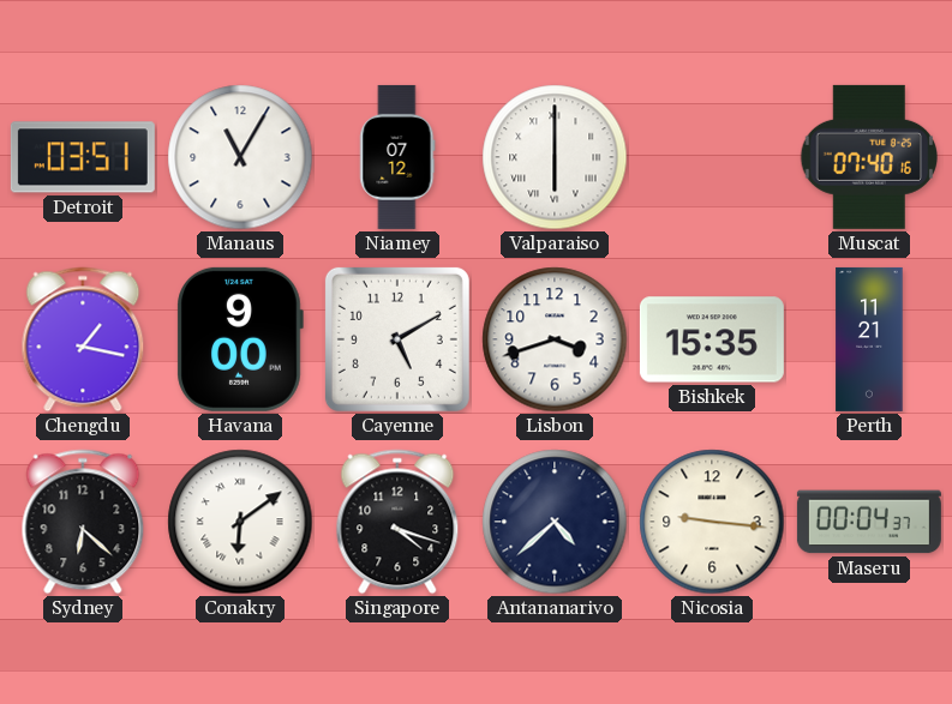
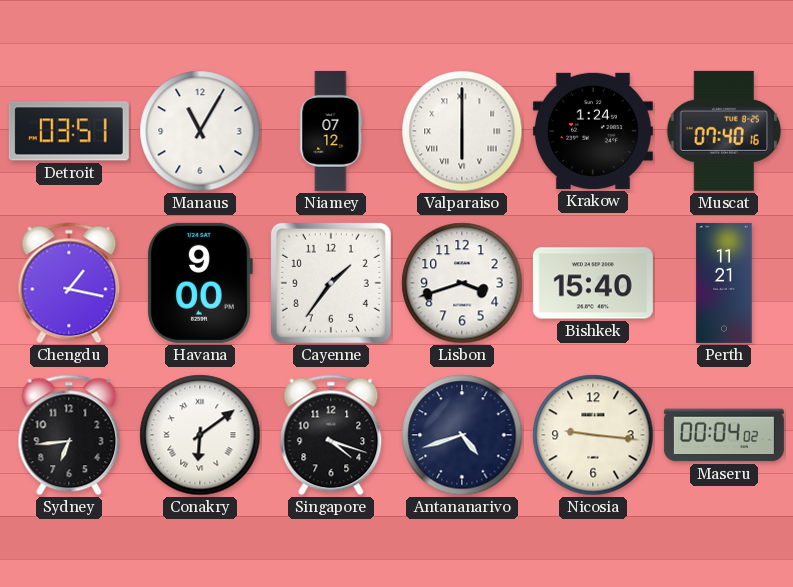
Krakow: none -> 1:24 (593, 131)
Cayenne: 5:10 -> 1:36 (331, 283)
Bishkek: 15:35 -> 15:40 (593, 283)
Sydney: 6:22 -> 6:44 (69, 435)
Antananarivo: 4:38 -> 4:42 (462, 435)
Maseru: 00:04:37 -> 00:04:02 (724, 435)
